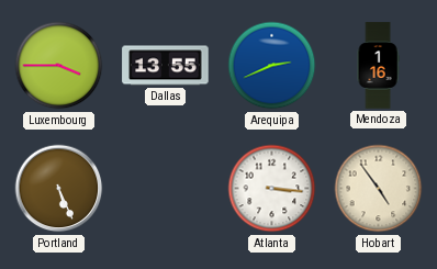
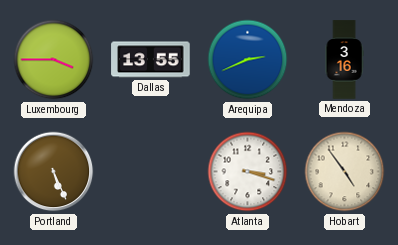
Mendoza: 1:16 -> 3:16 (344, 60)
Atlanta: 3:16 -> 3:18 (248, 172)
